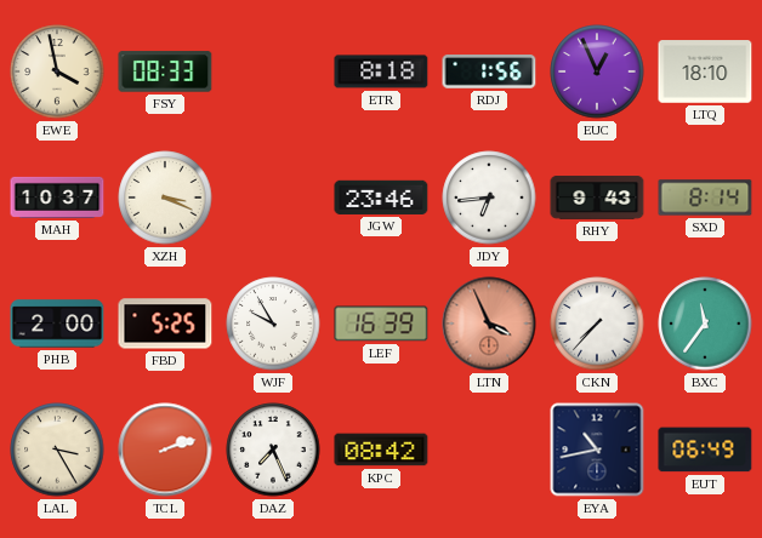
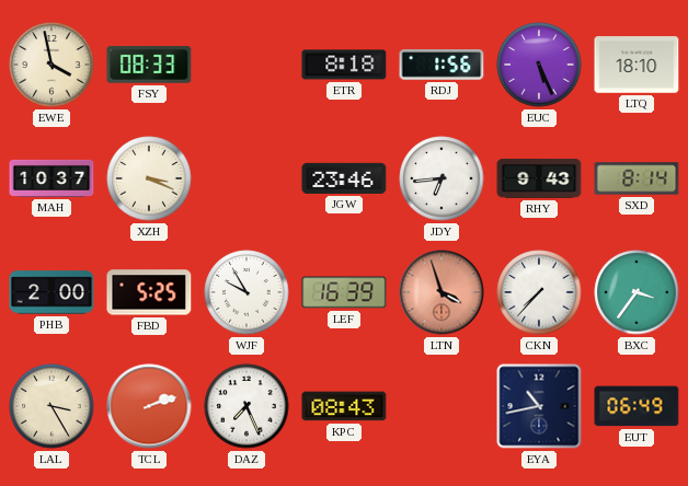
EUC: 12:56 -> 5:26 (539, 65)
LTN: 3:56 -> 3:57 (442, 292)
BXC: 11:36 -> 3:36 (637, 292)
KPC: 08:42 -> 08:43 (344, 406)
